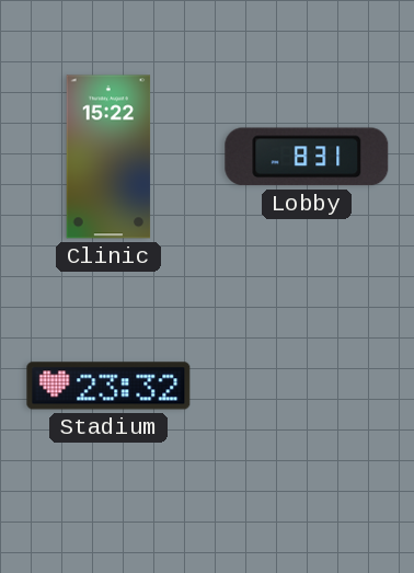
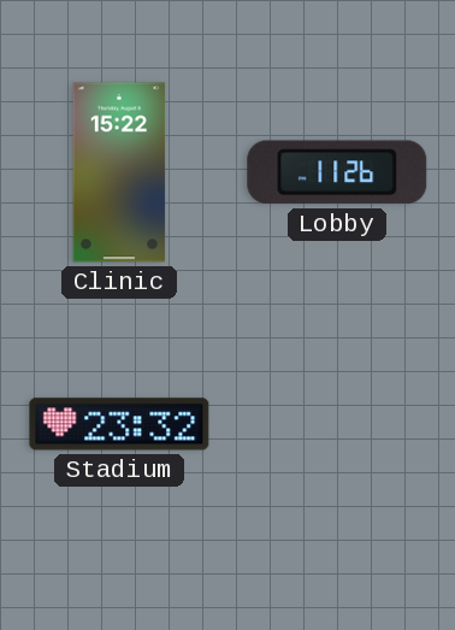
Lobby: 8:31 -> 11:26 (337, 172)
